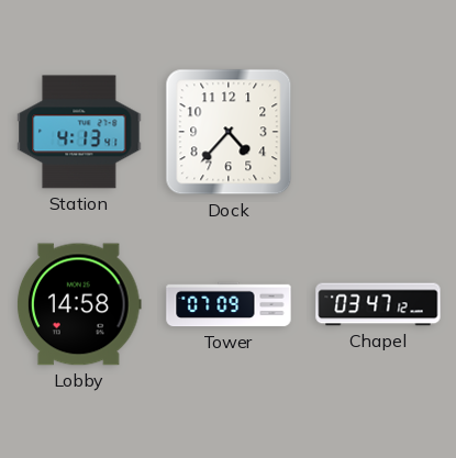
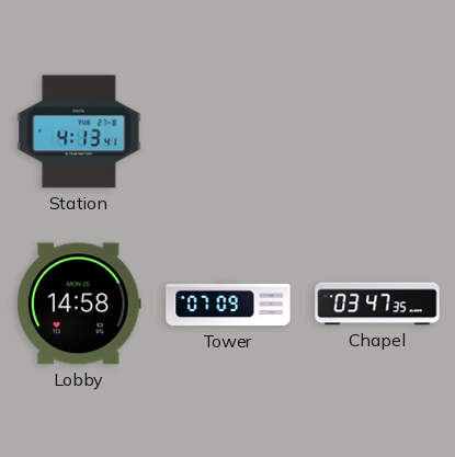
Dock: 4:37 -> none (229, 132)
Chapel: 03:47:12 -> 03:47:35 (377, 304)
